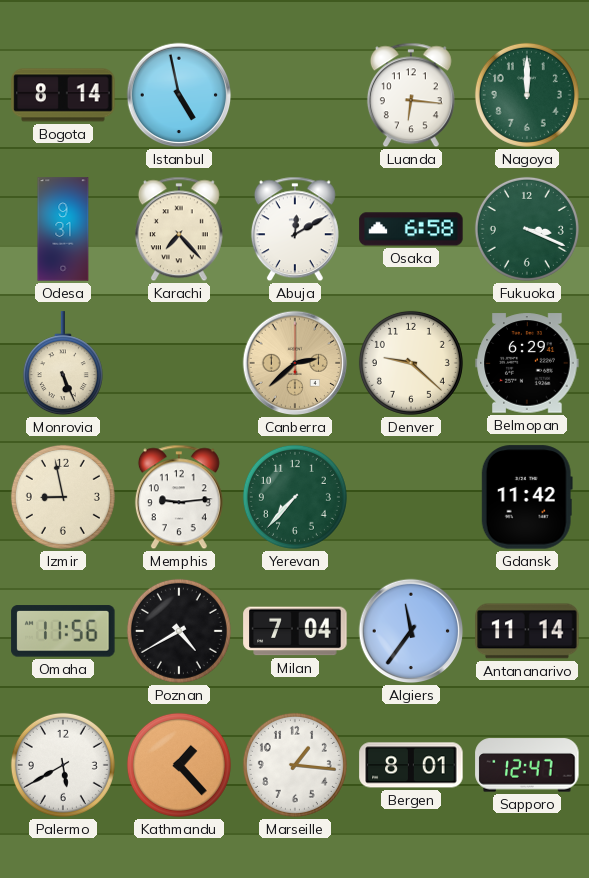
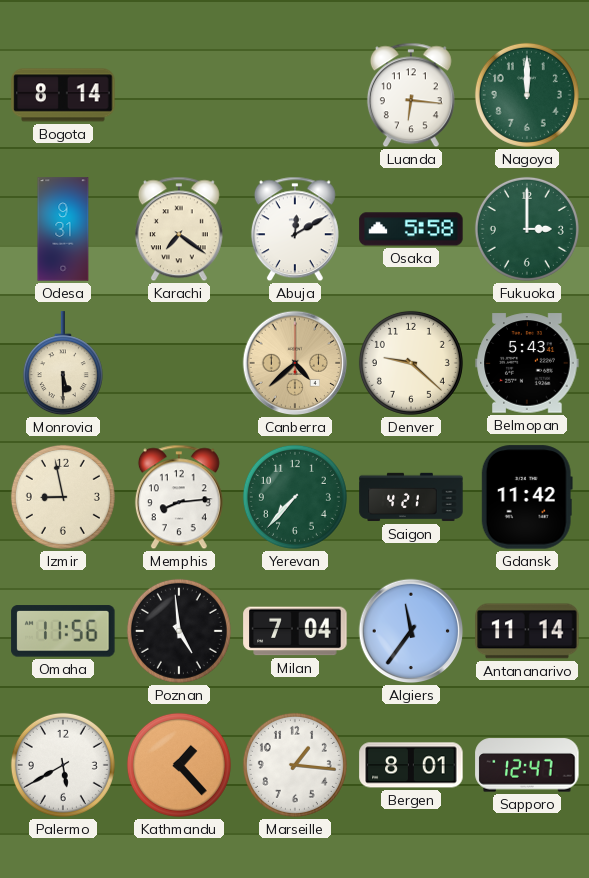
Istanbul: 4:58 -> none (179, 95)
Karachi: 7:23 -> 7:21 (179, 229)
Osaka: 6:58 -> 5:58 (411, 229)
Fukuoka: 3:19 -> 3:00 (527, 229)
Monrovia: 5:26 -> 5:30 (63, 364)
Canberra: 2:38 -> 4:38 (295, 363)
Belmopan: 6:29 -> 5:43 (527, 363)
Memphis: 9:14 -> 8:14 (179, 497)
Saigon: none -> 4:21 (411, 497)
Poznan: 4:40 -> 4:59 (179, 631)
